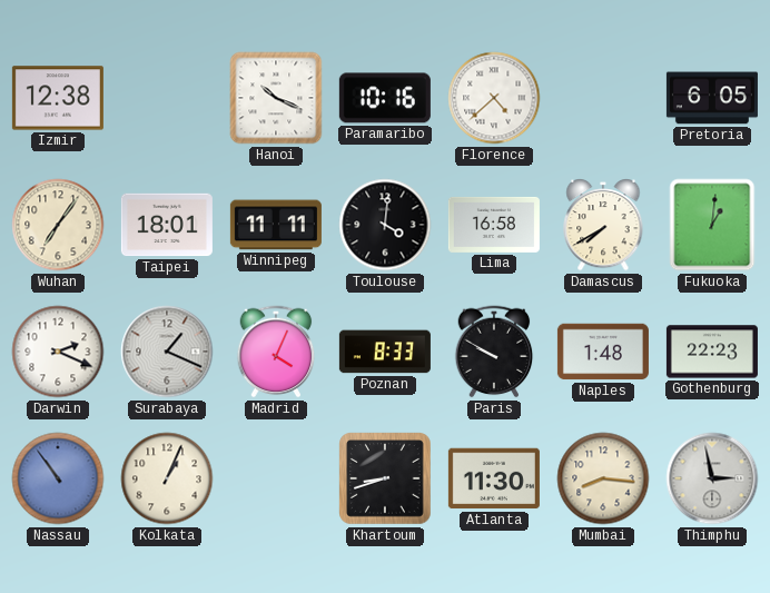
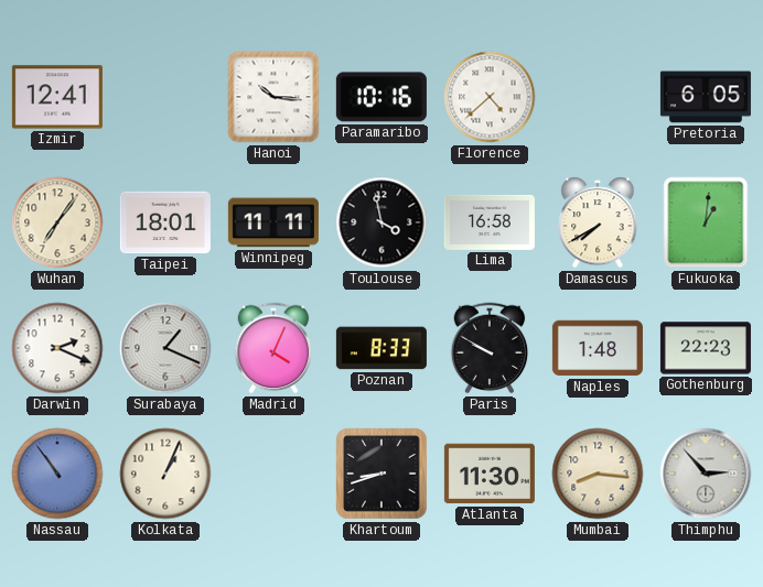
Izmir: 12:38 -> 12:41 (57, 97)
Hanoi: 10:19 -> 10:16 (273, 97)
Toulouse: 4:01 -> 3:58 (382, 222)
Thimphu: 2:58 -> 2:53 (706, 474)
